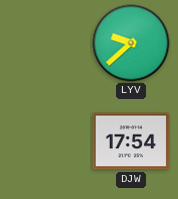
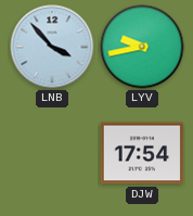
LNB: none -> 3:53 (52, 47)
LYV: 9:38 -> 9:43 (142, 47)
